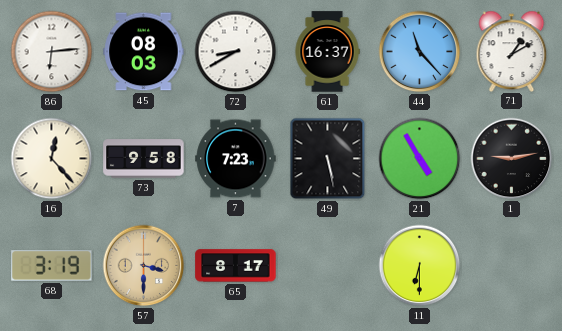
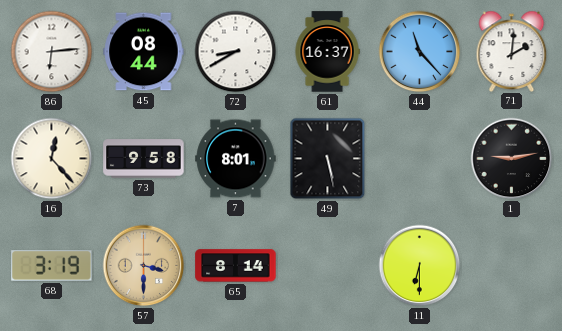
45: 08:03 -> 08:44 (144, 52)
71: 1:10 -> 2:01 (512, 51)
7: 7:23 -> 8:01 (236, 159)
21: 4:55 -> none (420, 159)
65: 8:17 -> 8:14 (236, 266)
